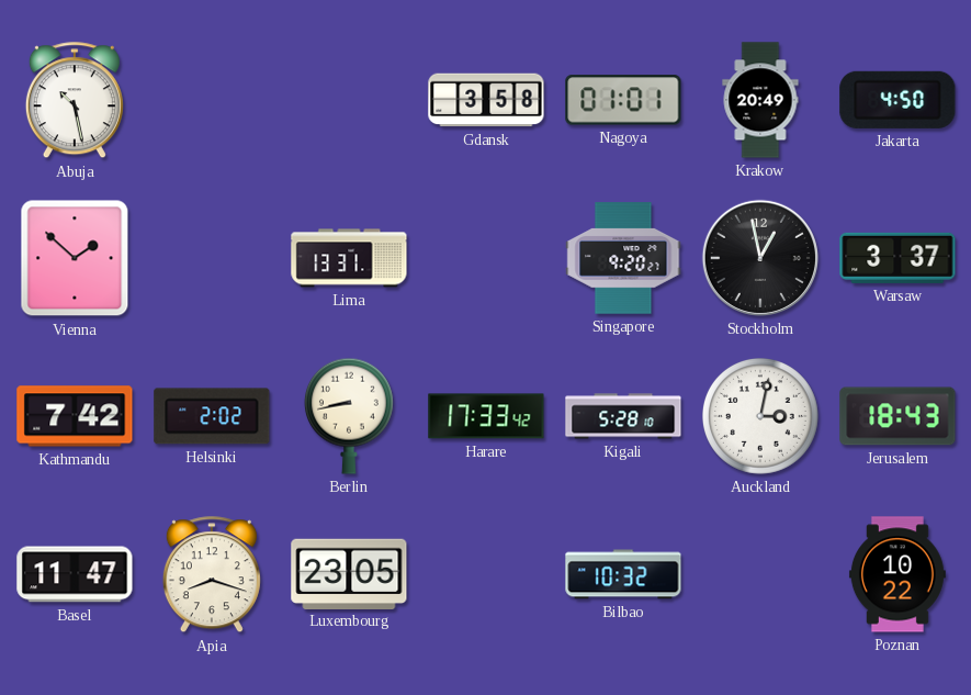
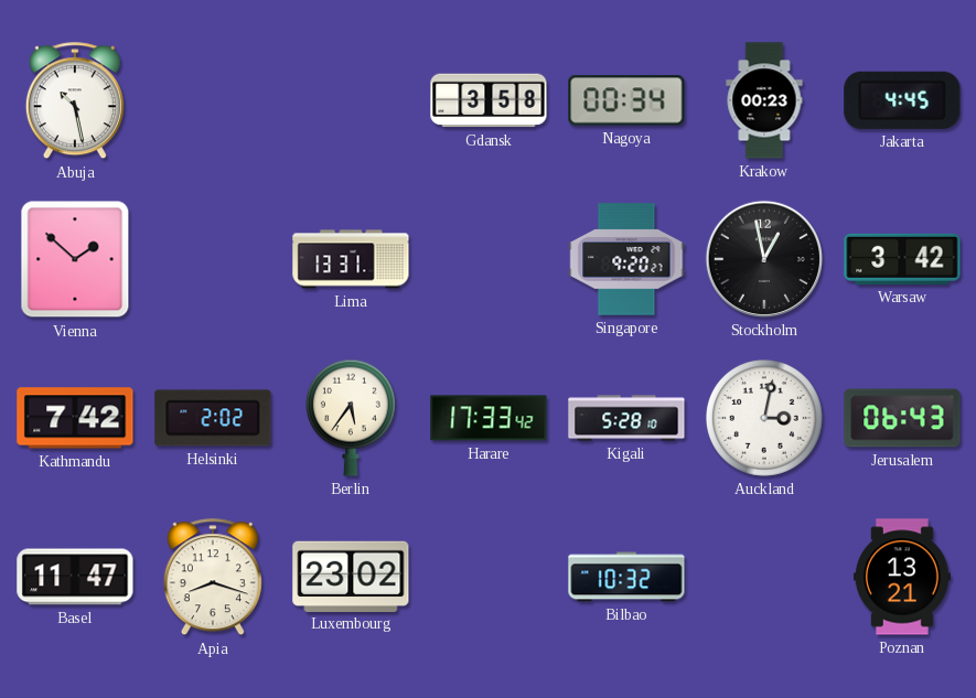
Nagoya: 01:01 -> 00:34 (626, 100)
Krakow: 20:49 -> 00:23 (764, 100)
Jakarta: 4:50 -> 4:45 (902, 100)
Warsaw: 3:37 -> 3:42 (902, 259)
Berlin: 8:43 -> 5:36 (351, 418)
Jerusalem: 18:43 -> 06:43 (902, 418)
Luxembourg: 23:05 -> 23:02 (351, 576)
Poznan: 10:22 -> 13:21 (902, 577)
